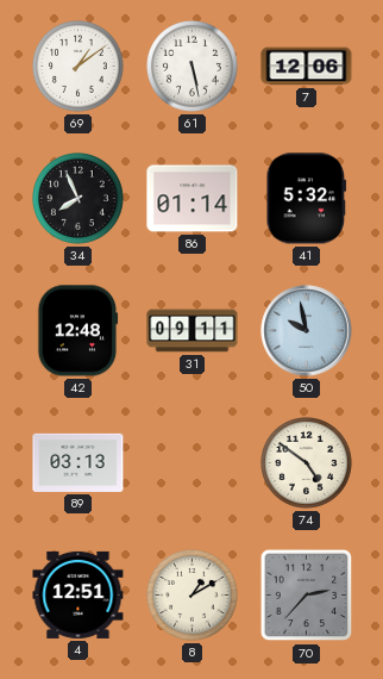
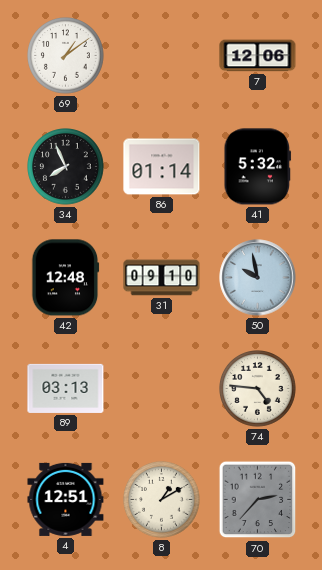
61: 5:28 -> none (193, 67)
31: 09:11 -> 09:10 (162, 278)
74: 4:51 -> 4:46 (258, 389)
